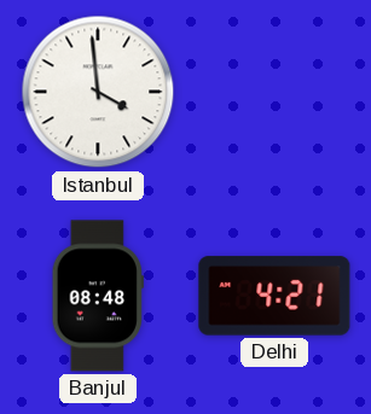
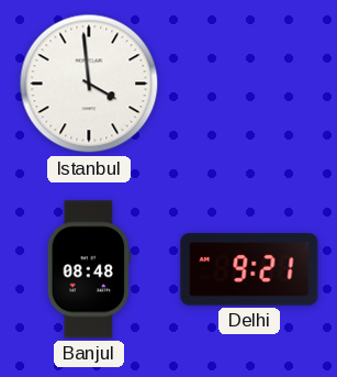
Delhi: 4:21 -> 9:21 (249, 269)
